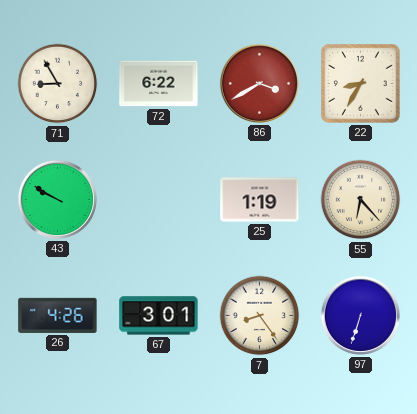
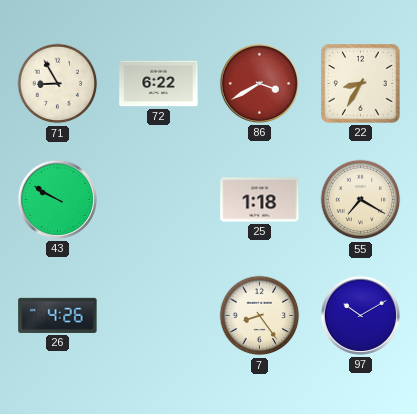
25: 1:19 -> 1:18 (260, 200)
55: 6:23 -> 7:20 (361, 200)
67: 3:01 -> none (159, 316)
97: 6:33 -> 10:10 (360, 315)
